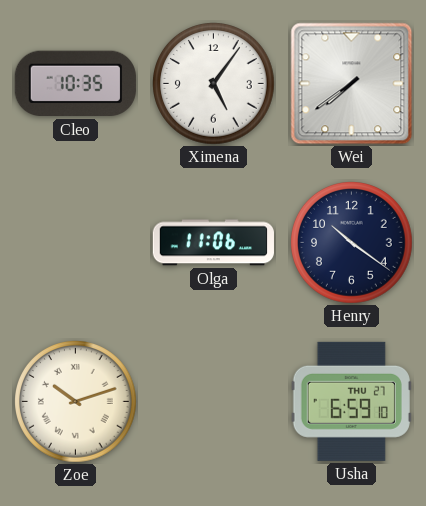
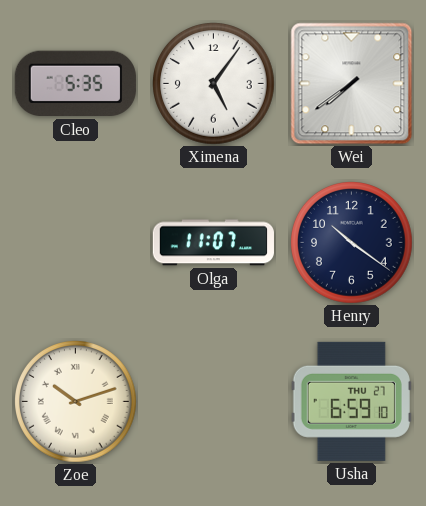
Cleo: 10:35 -> 5:35 (75, 84)
Olga: 11:06 -> 11:07 (213, 243)
